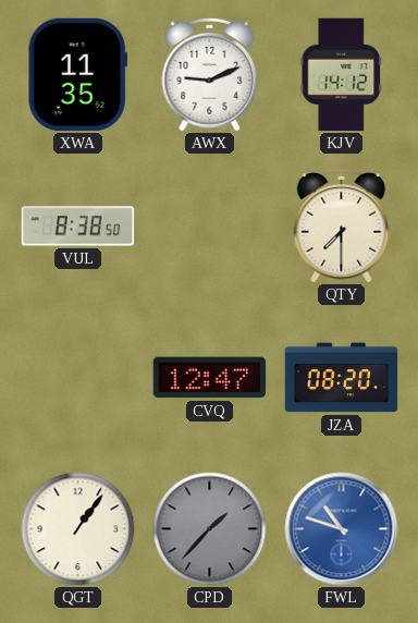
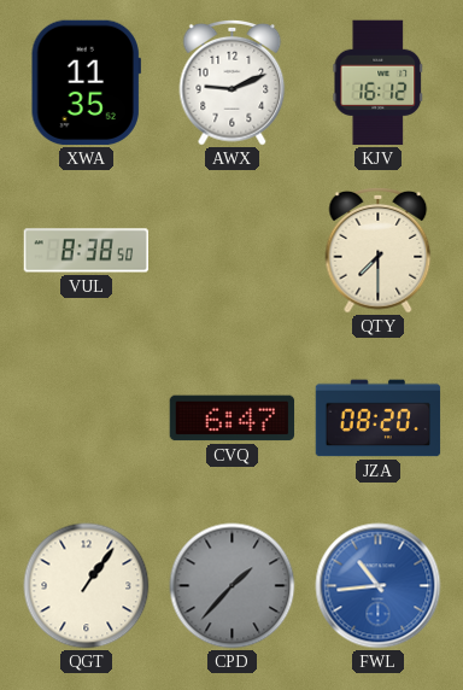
KJV: 14:12 -> 16:12 (379, 83)
CVQ: 12:47 -> 6:47 (233, 419)
FWL: 10:48 -> 10:44 (379, 586)
